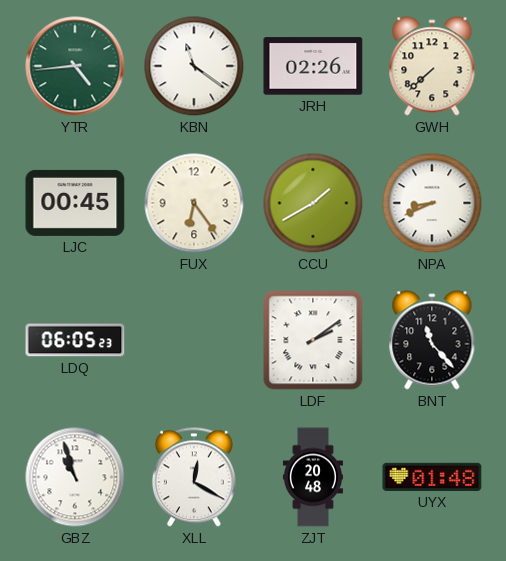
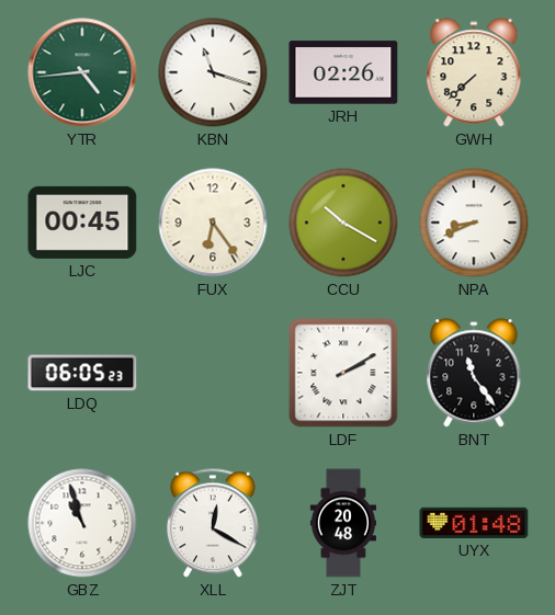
KBN: 11:21 -> 11:18 (213, 72)
CCU: 1:40 -> 10:20 (343, 223)
LDF: 2:09 -> 2:10 (343, 373)
BNT: 11:23 -> 11:24 (474, 373)
